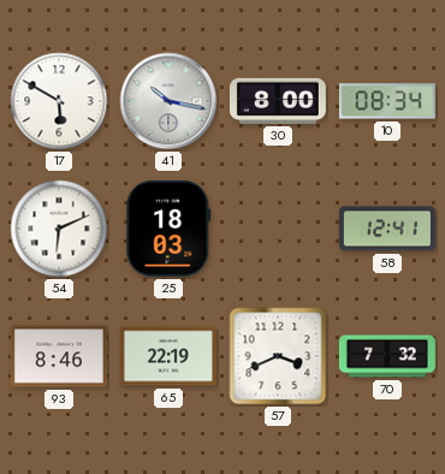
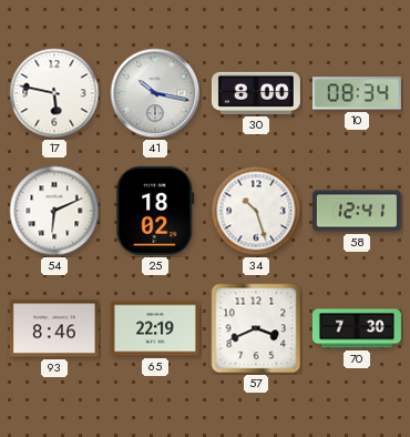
17: 5:50 -> 5:47 (54, 93)
25: 18:03 -> 18:02 (155, 211)
34: none -> 10:27 (256, 211)
70: 7:32 -> 7:30 (357, 328)
